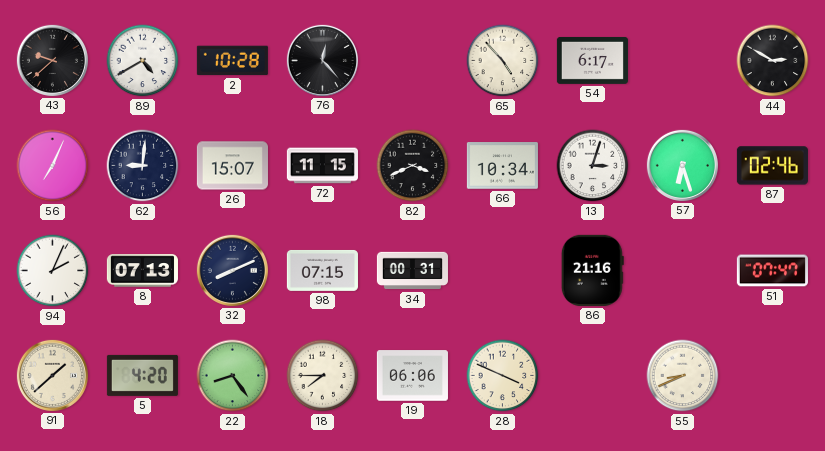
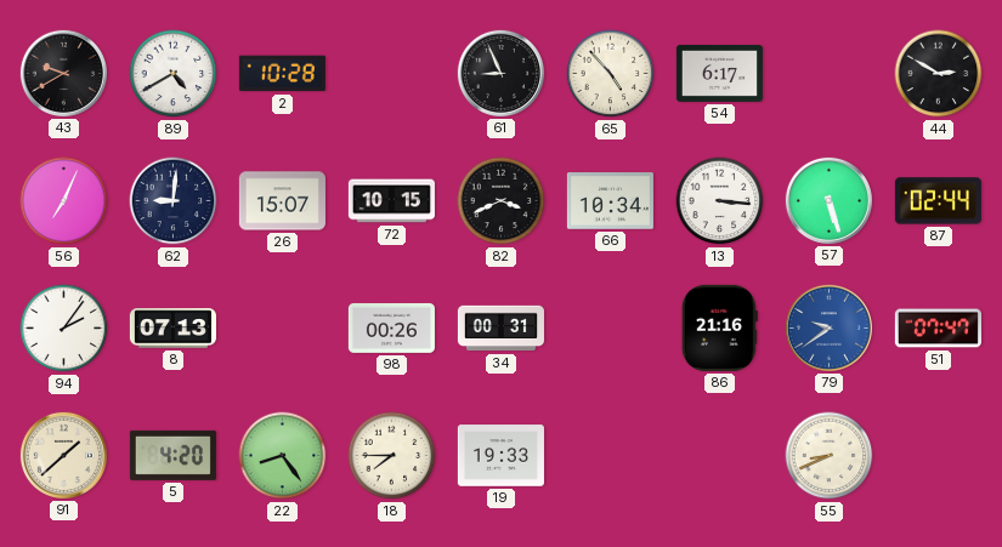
43: 9:38 -> 9:40 (63, 73)
76: 12:23 -> none (322, 60)
61: none -> 8:56 (500, 73)
72: 11:15 -> 10:15 (391, 201)
13: 3:03 -> 3:16 (720, 201)
57: 6:27 -> 5:27 (828, 200)
87: 02:46 -> 02:44 (938, 201)
94: 2:04 -> 2:06 (64, 329)
32: 8:11 -> none (232, 270)
98: 07:15 -> 00:26 (391, 327)
79: none -> 9:39 (828, 327)
19: 06:06 -> 19:33 (500, 456)
28: 3:49 -> none (503, 376)
